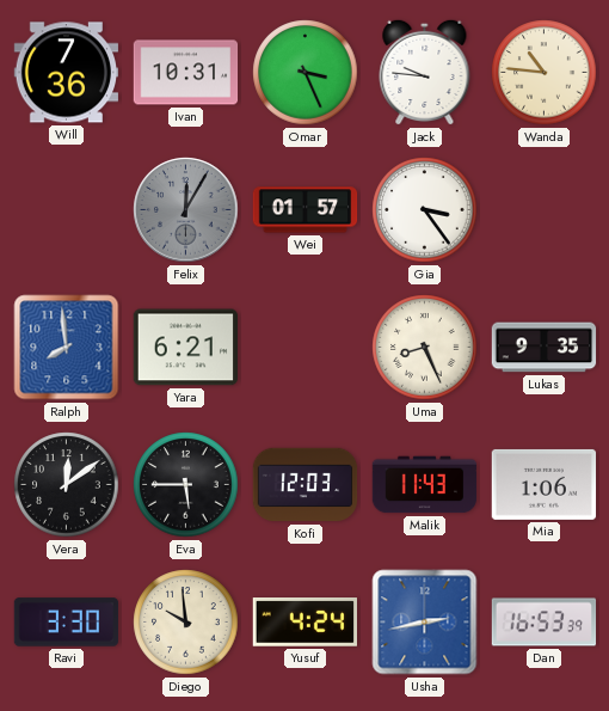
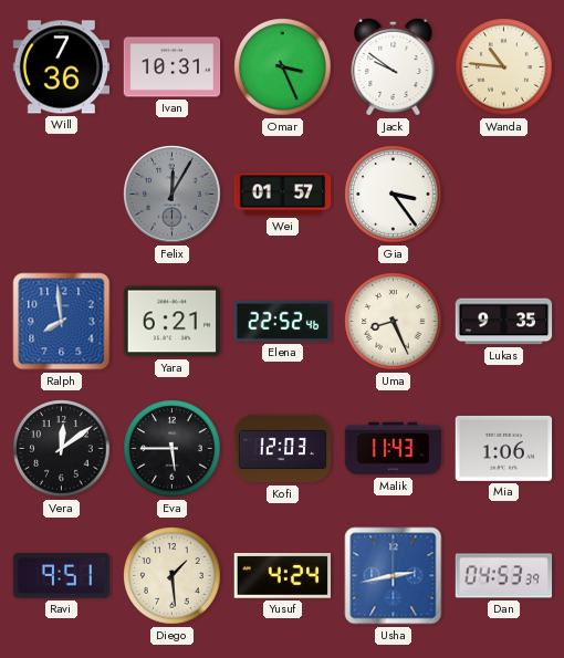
Jack: 9:46 -> 9:51 (394, 66)
Elena: none -> 22:52 (282, 321)
Ravi: 3:30 -> 9:51 (62, 576)
Diego: 9:59 -> 1:29 (173, 576)
Dan: 16:53 -> 04:53 (504, 576)
